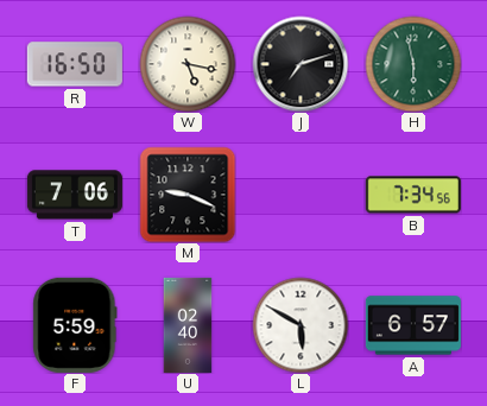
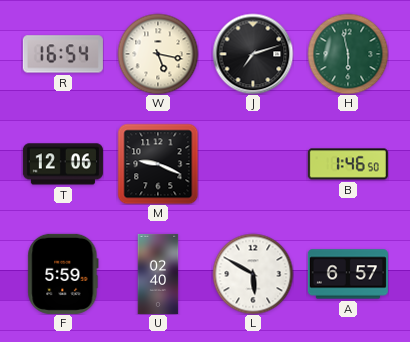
R: 16:50 -> 16:54 (63, 54)
T: 7:06 -> 12:06 (63, 164)
B: 7:34 -> 1:46 (348, 164)
